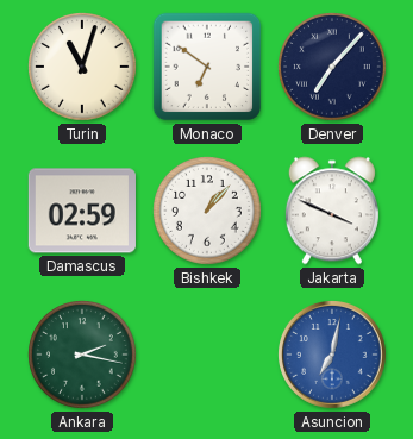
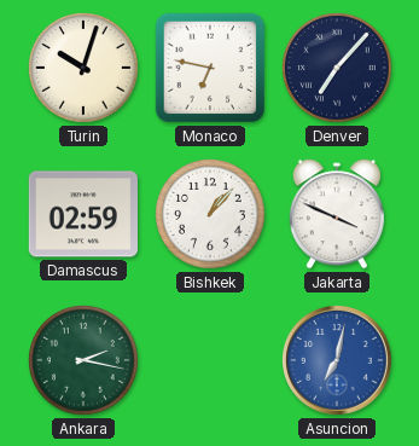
Turin: 11:03 -> 10:03 (85, 69)
Monaco: 6:51 -> 6:47 (210, 68)
